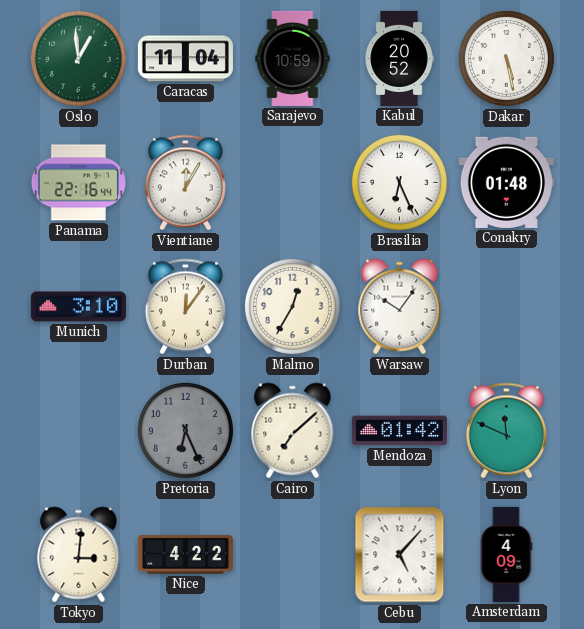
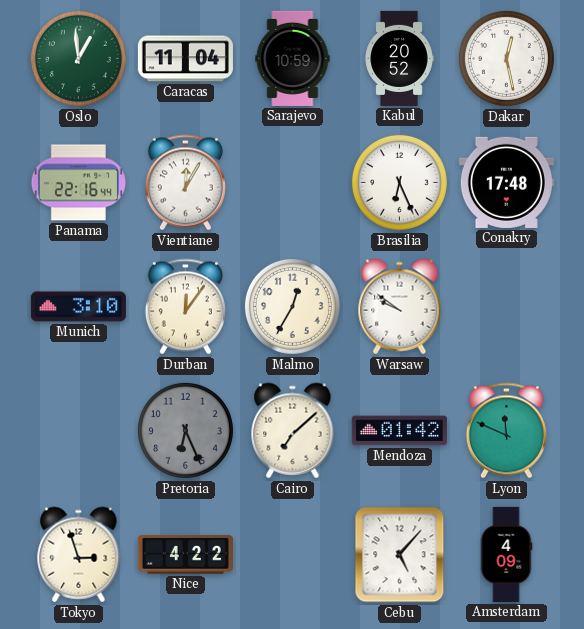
Dakar: 5:28 -> 12:28 (506, 58)
Conakry: 01:48 -> 17:48 (506, 182)
Warsaw: 10:06 -> 9:51 (400, 307)
Tokyo: 3:01 -> 2:57 (79, 555)
